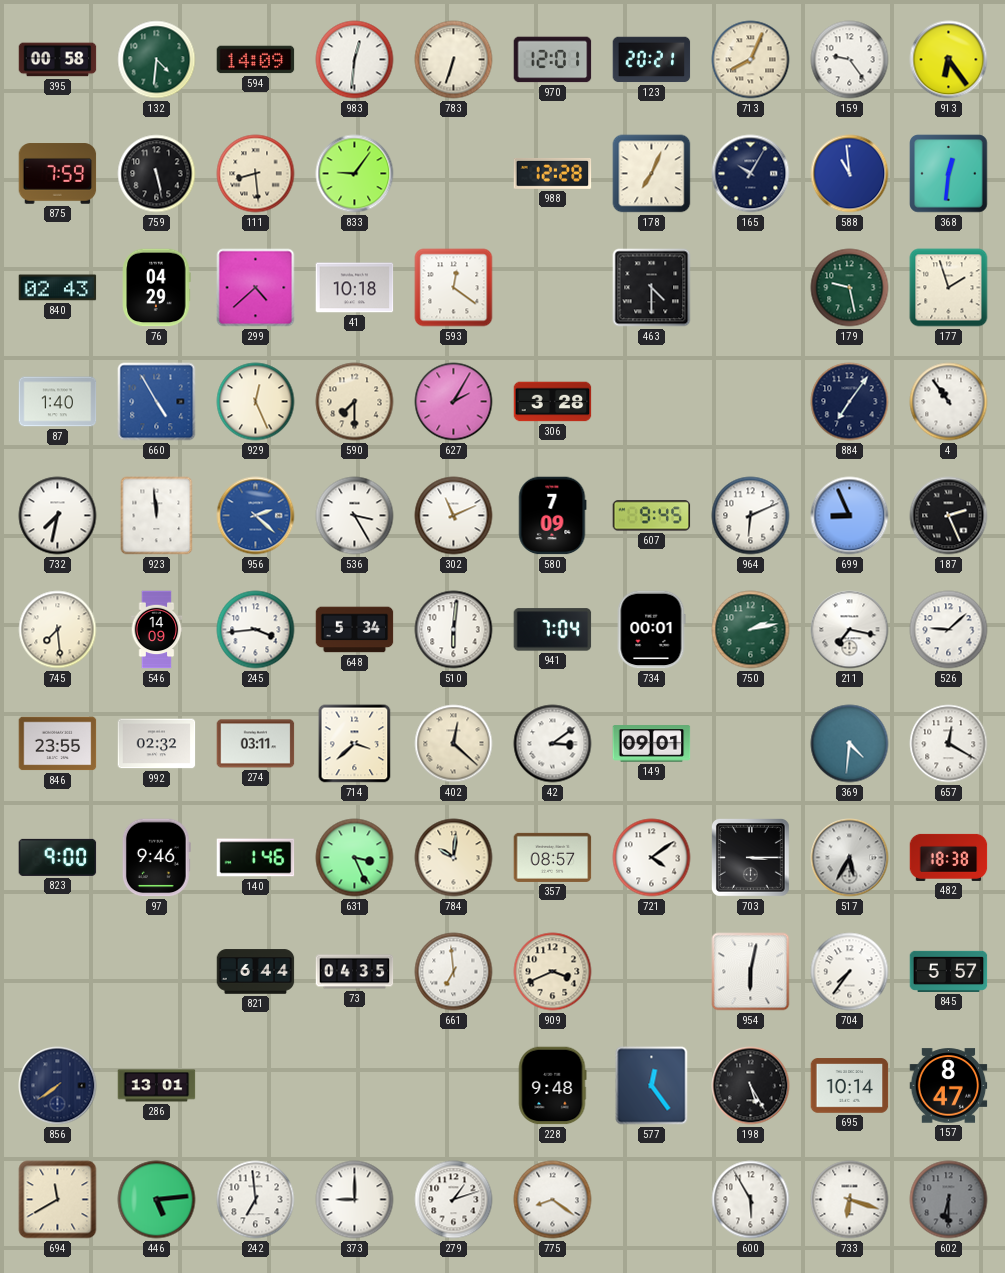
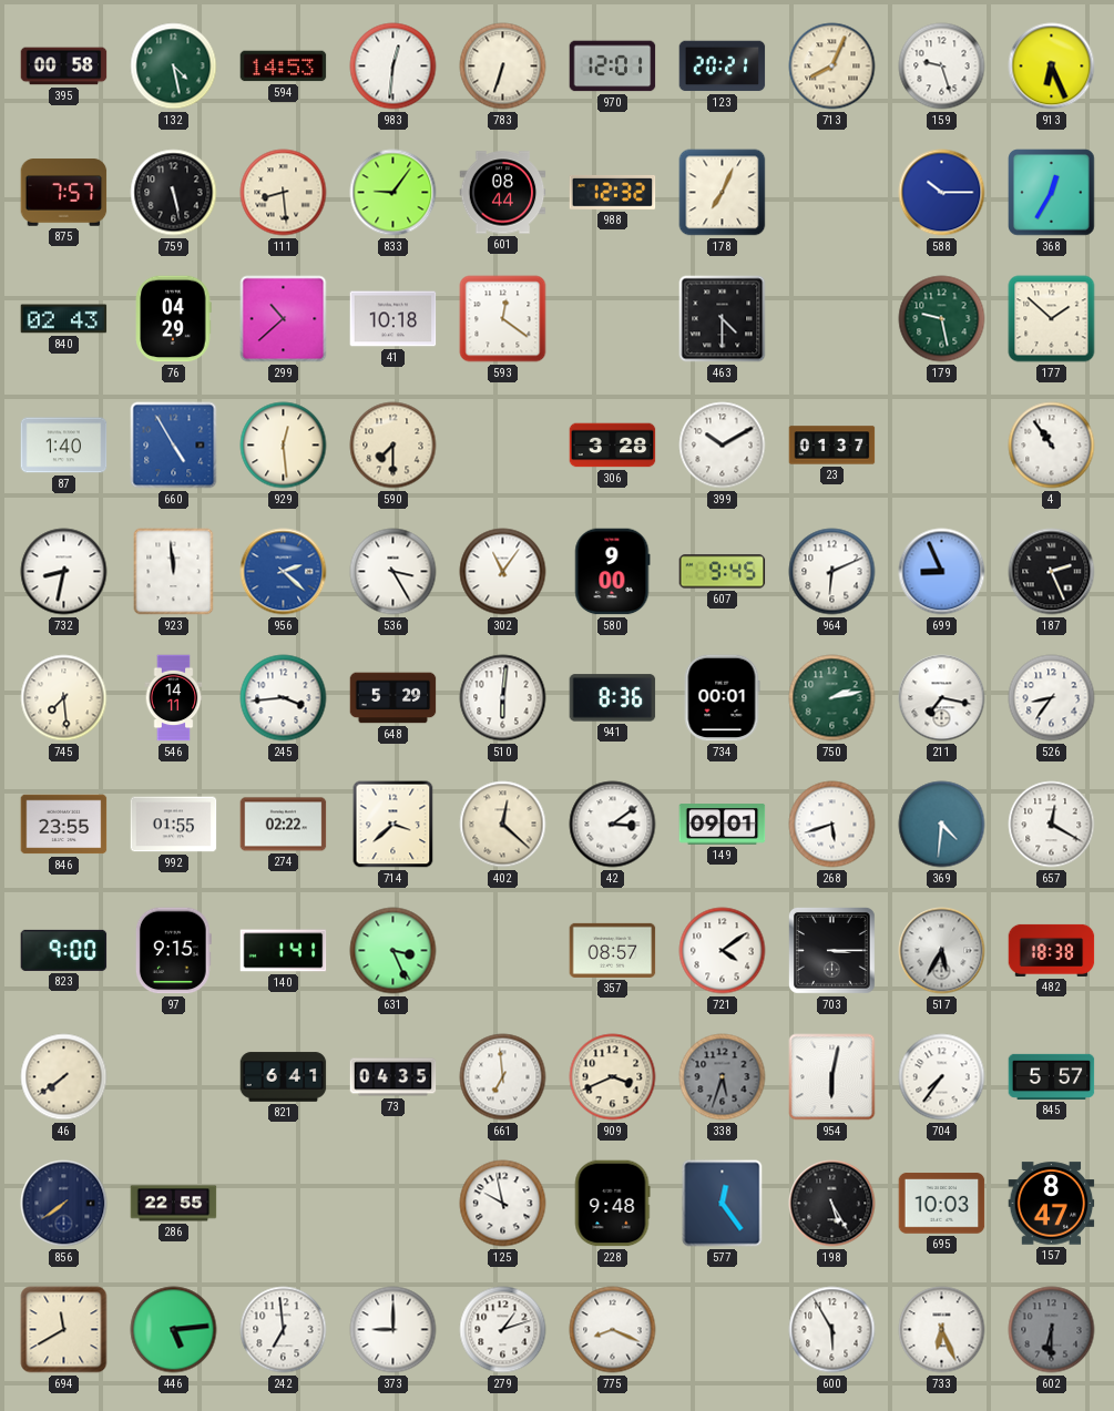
132: 4:31 -> 4:28 (174, 67)
594: 14:09 -> 14:53 (284, 67)
159: 9:24 -> 9:27 (942, 67)
913: 6:24 -> 6:26 (1052, 67)
875: 7:59 -> 7:57 (64, 193)
601: none -> 08:44 (503, 193)
988: 12:28 -> 12:32 (613, 192)
165: 10:05 -> none (751, 174)
588: 10:59 -> 10:15 (942, 193)
368: 12:31 -> 12:35 (1052, 193)
299: 4:38 -> 10:38 (284, 319)
177: 1:57 -> 1:52 (1052, 319)
929: 12:26 -> 12:29 (284, 446)
627: 2:05 -> none (454, 402)
399: none -> 10:10 (723, 446)
23: none -> 01:37 (832, 446)
884: 7:06 -> none (850, 402)
732: 7:32 -> 8:32 (64, 572)
302: 11:11 -> 11:06 (503, 572)
580: 7:09 -> 9:00 (613, 572)
546: 14:09 -> 14:11 (174, 698)
648: 5:34 -> 5:29 (394, 698)
941: 7:04 -> 8:36 (613, 698)
526: 9:08 -> 8:36 (1052, 698)
992: 02:32 -> 01:55 (174, 825)
274: 03:11 -> 02:22 (284, 825)
268: none -> 5:42 (832, 825)
97: 9:46 -> 9:15 (173, 951)
140: 1:46 -> 1:41 (284, 951)
784: 10:01 -> none (454, 858)
46: none -> 7:39 (64, 1077)
821: 6:44 -> 6:41 (284, 1077)
338: none -> 5:33 (723, 1077)
286: 13:01 -> 22:55 (174, 1204)
125: none -> 9:58 (503, 1204)
695: 10:14 -> 10:03 (942, 1204)
775: 8:21 -> 8:19 (613, 1330)
733: 6:18 -> 6:26 (942, 1330)
